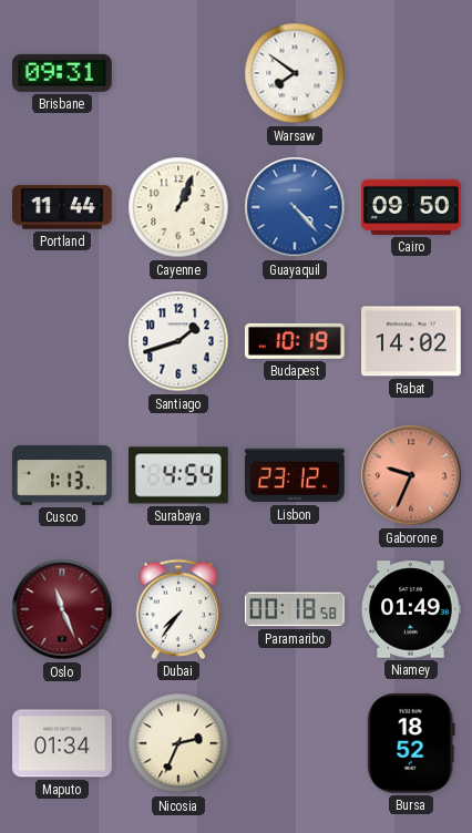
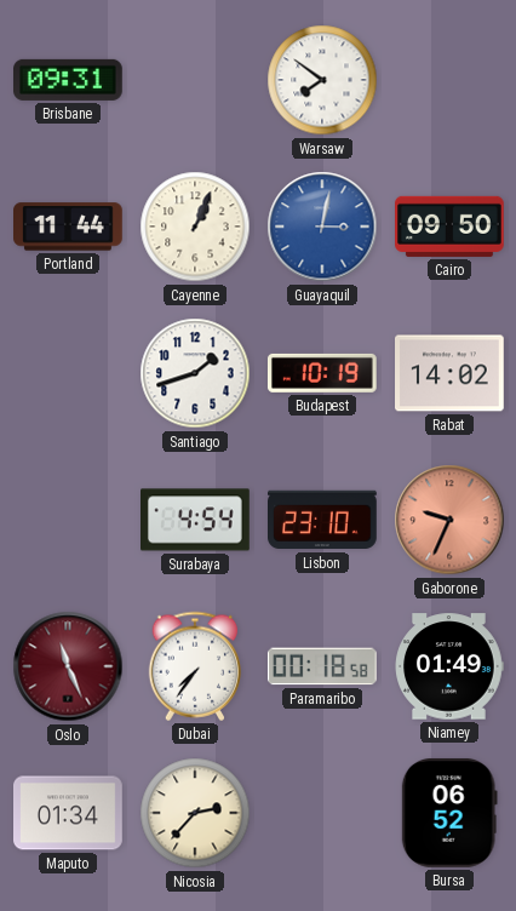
Guayaquil: 4:23 -> 3:02 (322, 227)
Cusco: 1:13 -> none (63, 475)
Lisbon: 23:12 -> 23:10 (323, 520)
Nicosia: 2:34 -> 2:37 (195, 813)
Bursa: 18:52 -> 06:52 (449, 813)
